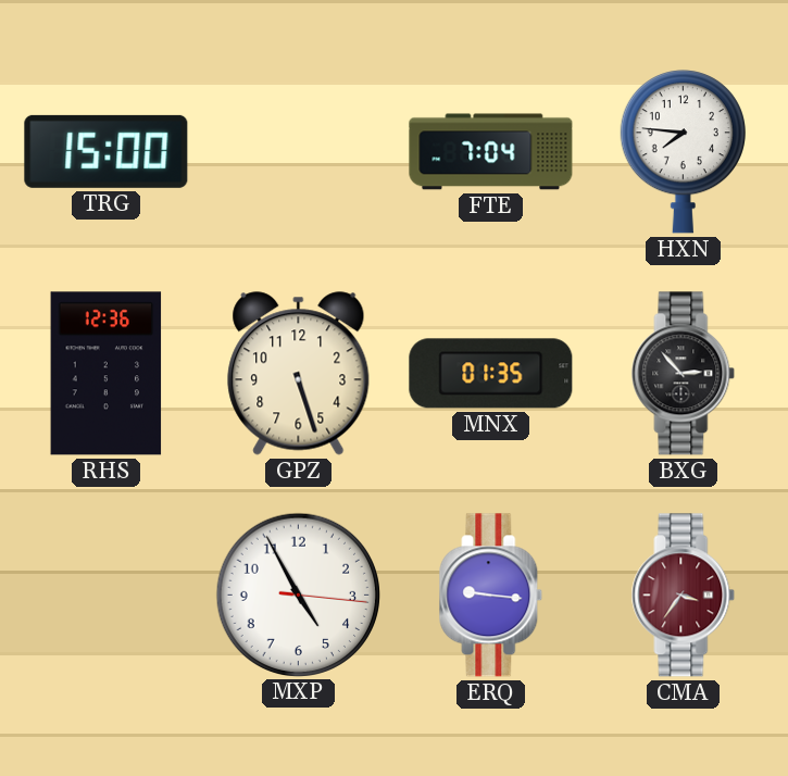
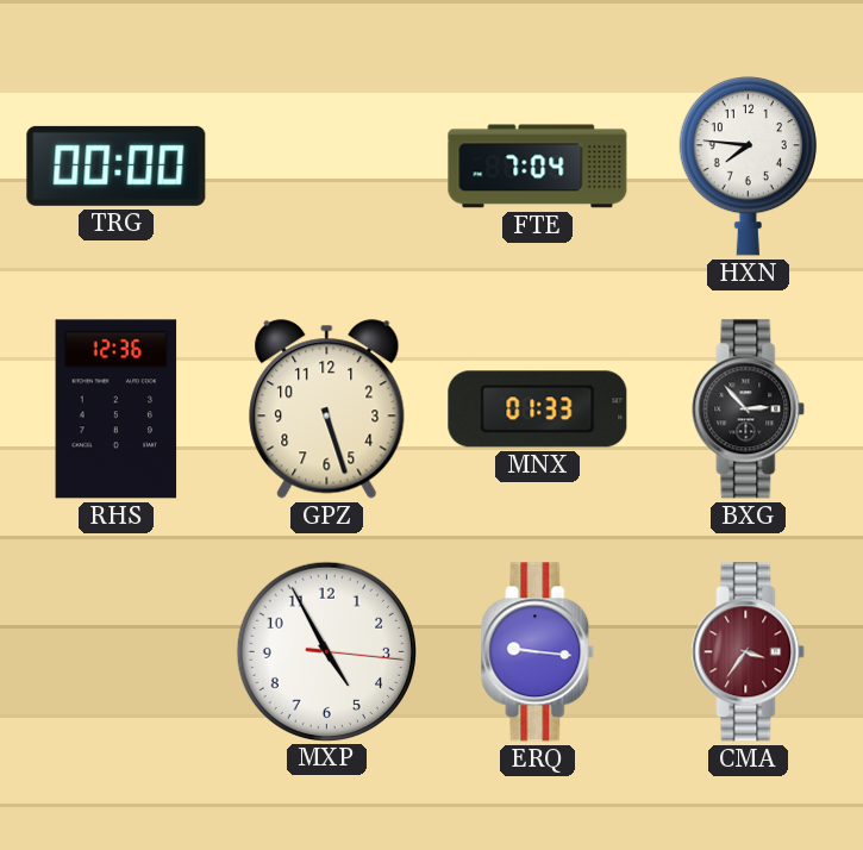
TRG: 15:00 -> 00:00 (117, 165)
MNX: 01:35 -> 01:33 (538, 410)
